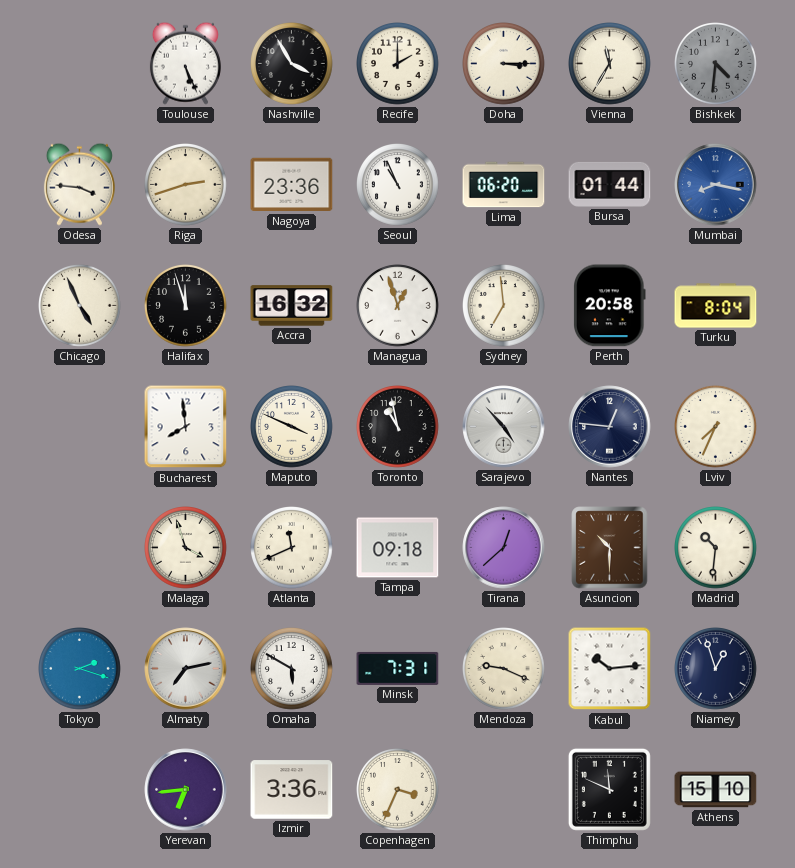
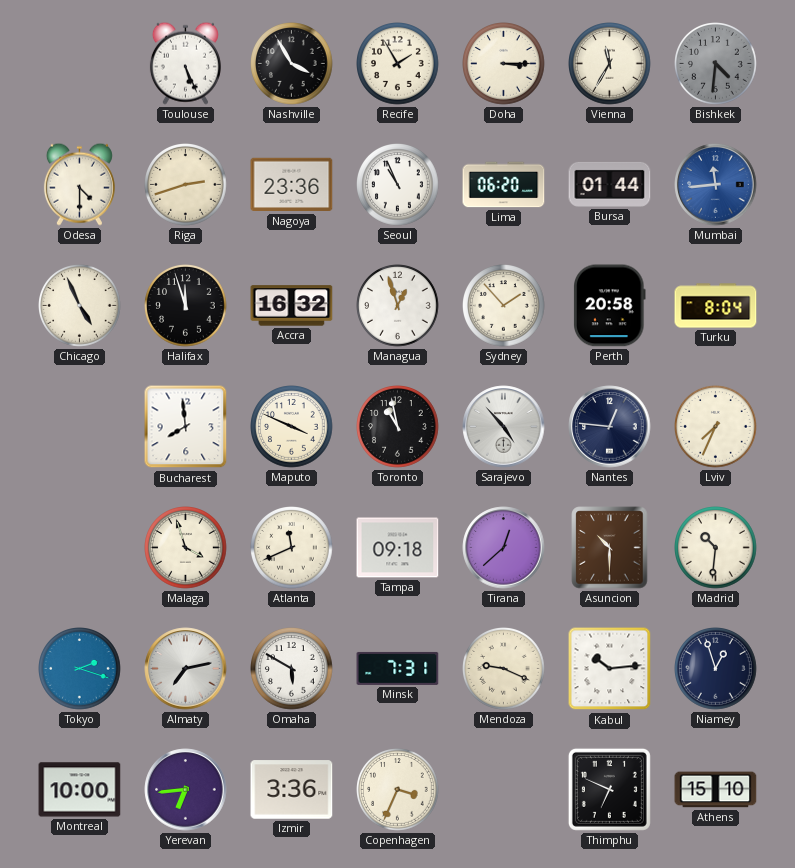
Recife: 2:00 -> 1:55 (398, 64)
Odesa: 3:46 -> 4:30 (79, 184)
Mumbai: 8:17 -> 11:44 (716, 185)
Sydney: 6:59 -> 1:53 (504, 306)
Montreal: none -> 10:00 (80, 790)
Thimphu: 11:49 -> 6:49 (609, 789)
